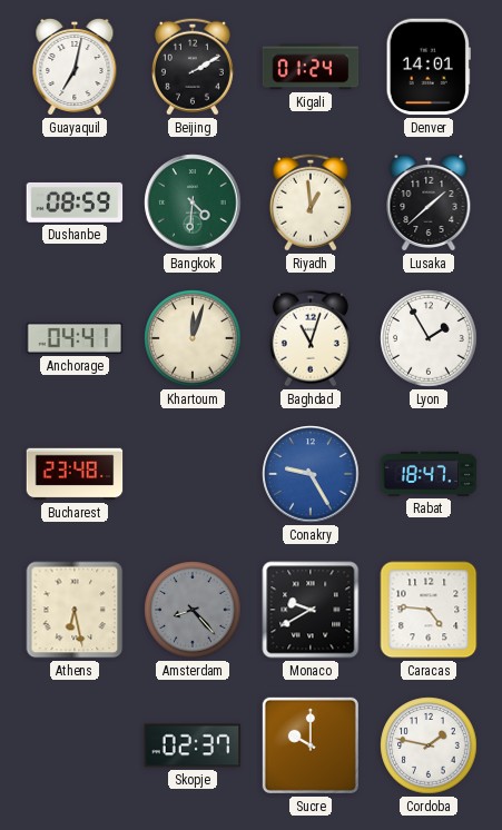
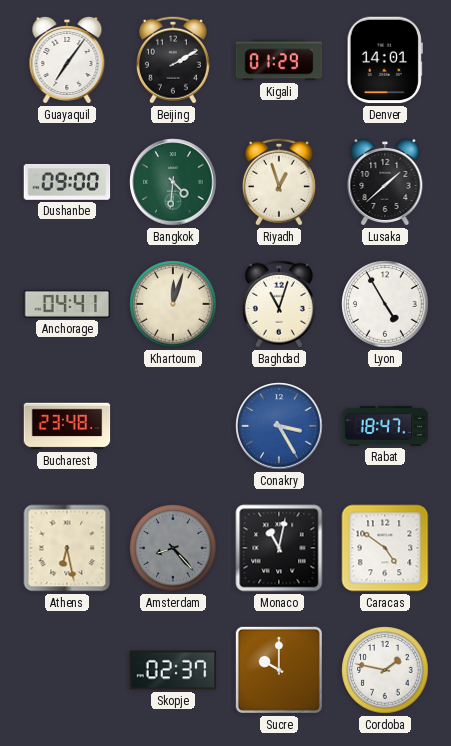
Guayaquil: 7:02 -> 7:06 (67, 60)
Kigali: 01:24 -> 01:29 (279, 60)
Dushanbe: 08:59 -> 09:00 (67, 182)
Riyadh: 12:59 -> 12:57 (279, 182)
Lyon: 1:55 -> 4:55 (385, 304)
Conakry: 9:25 -> 3:25 (279, 426)
Monaco: 9:40 -> 11:02 (279, 548)
Caracas: 4:46 -> 4:51 (385, 548)
